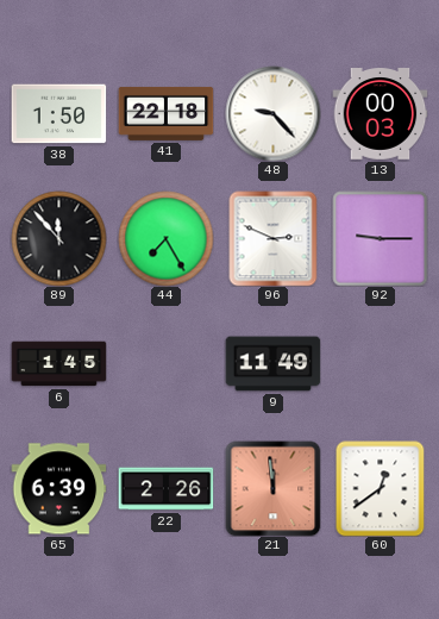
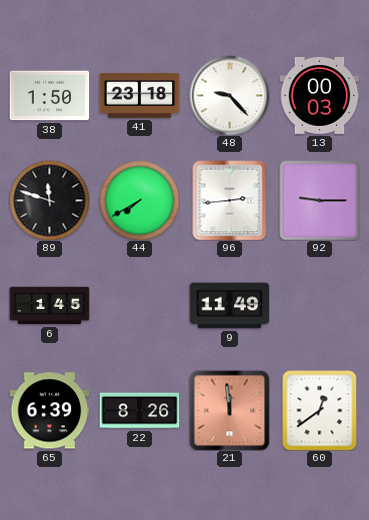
41: 22:18 -> 23:18 (139, 96)
89: 11:53 -> 11:48 (49, 200)
44: 7:25 -> 7:40 (139, 200)
96: 2:49 -> 2:44 (230, 200)
22: 2:26 -> 8:26 (139, 411)
